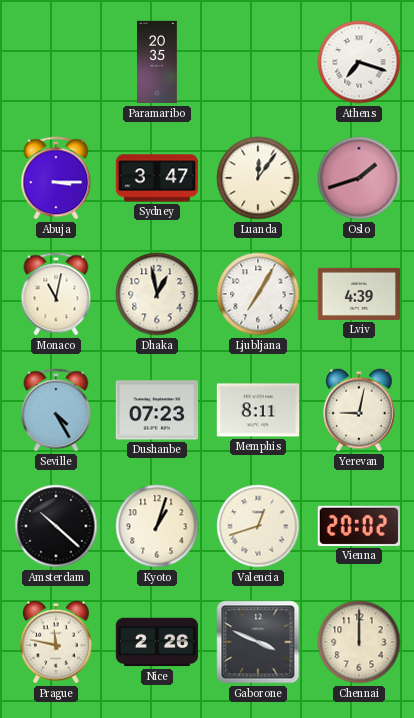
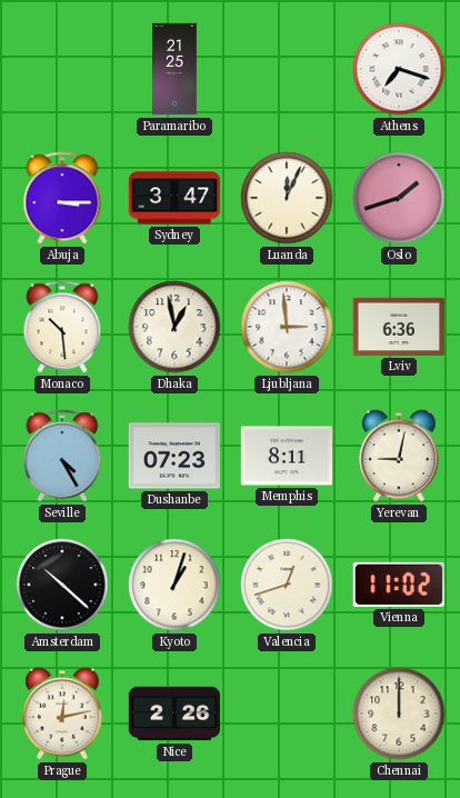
Paramaribo: 20:35 -> 21:25 (176, 69)
Luanda: 12:06 -> 12:04 (287, 198)
Monaco: 11:02 -> 10:29 (62, 327)
Ljubljana: 7:05 -> 2:59 (287, 327)
Lviv: 4:39 -> 6:36 (399, 327)
Vienna: 20:02 -> 11:02 (398, 585)
Prague: 11:47 -> 12:13 (63, 714)
Gaborone: 3:49 -> none (258, 642)
